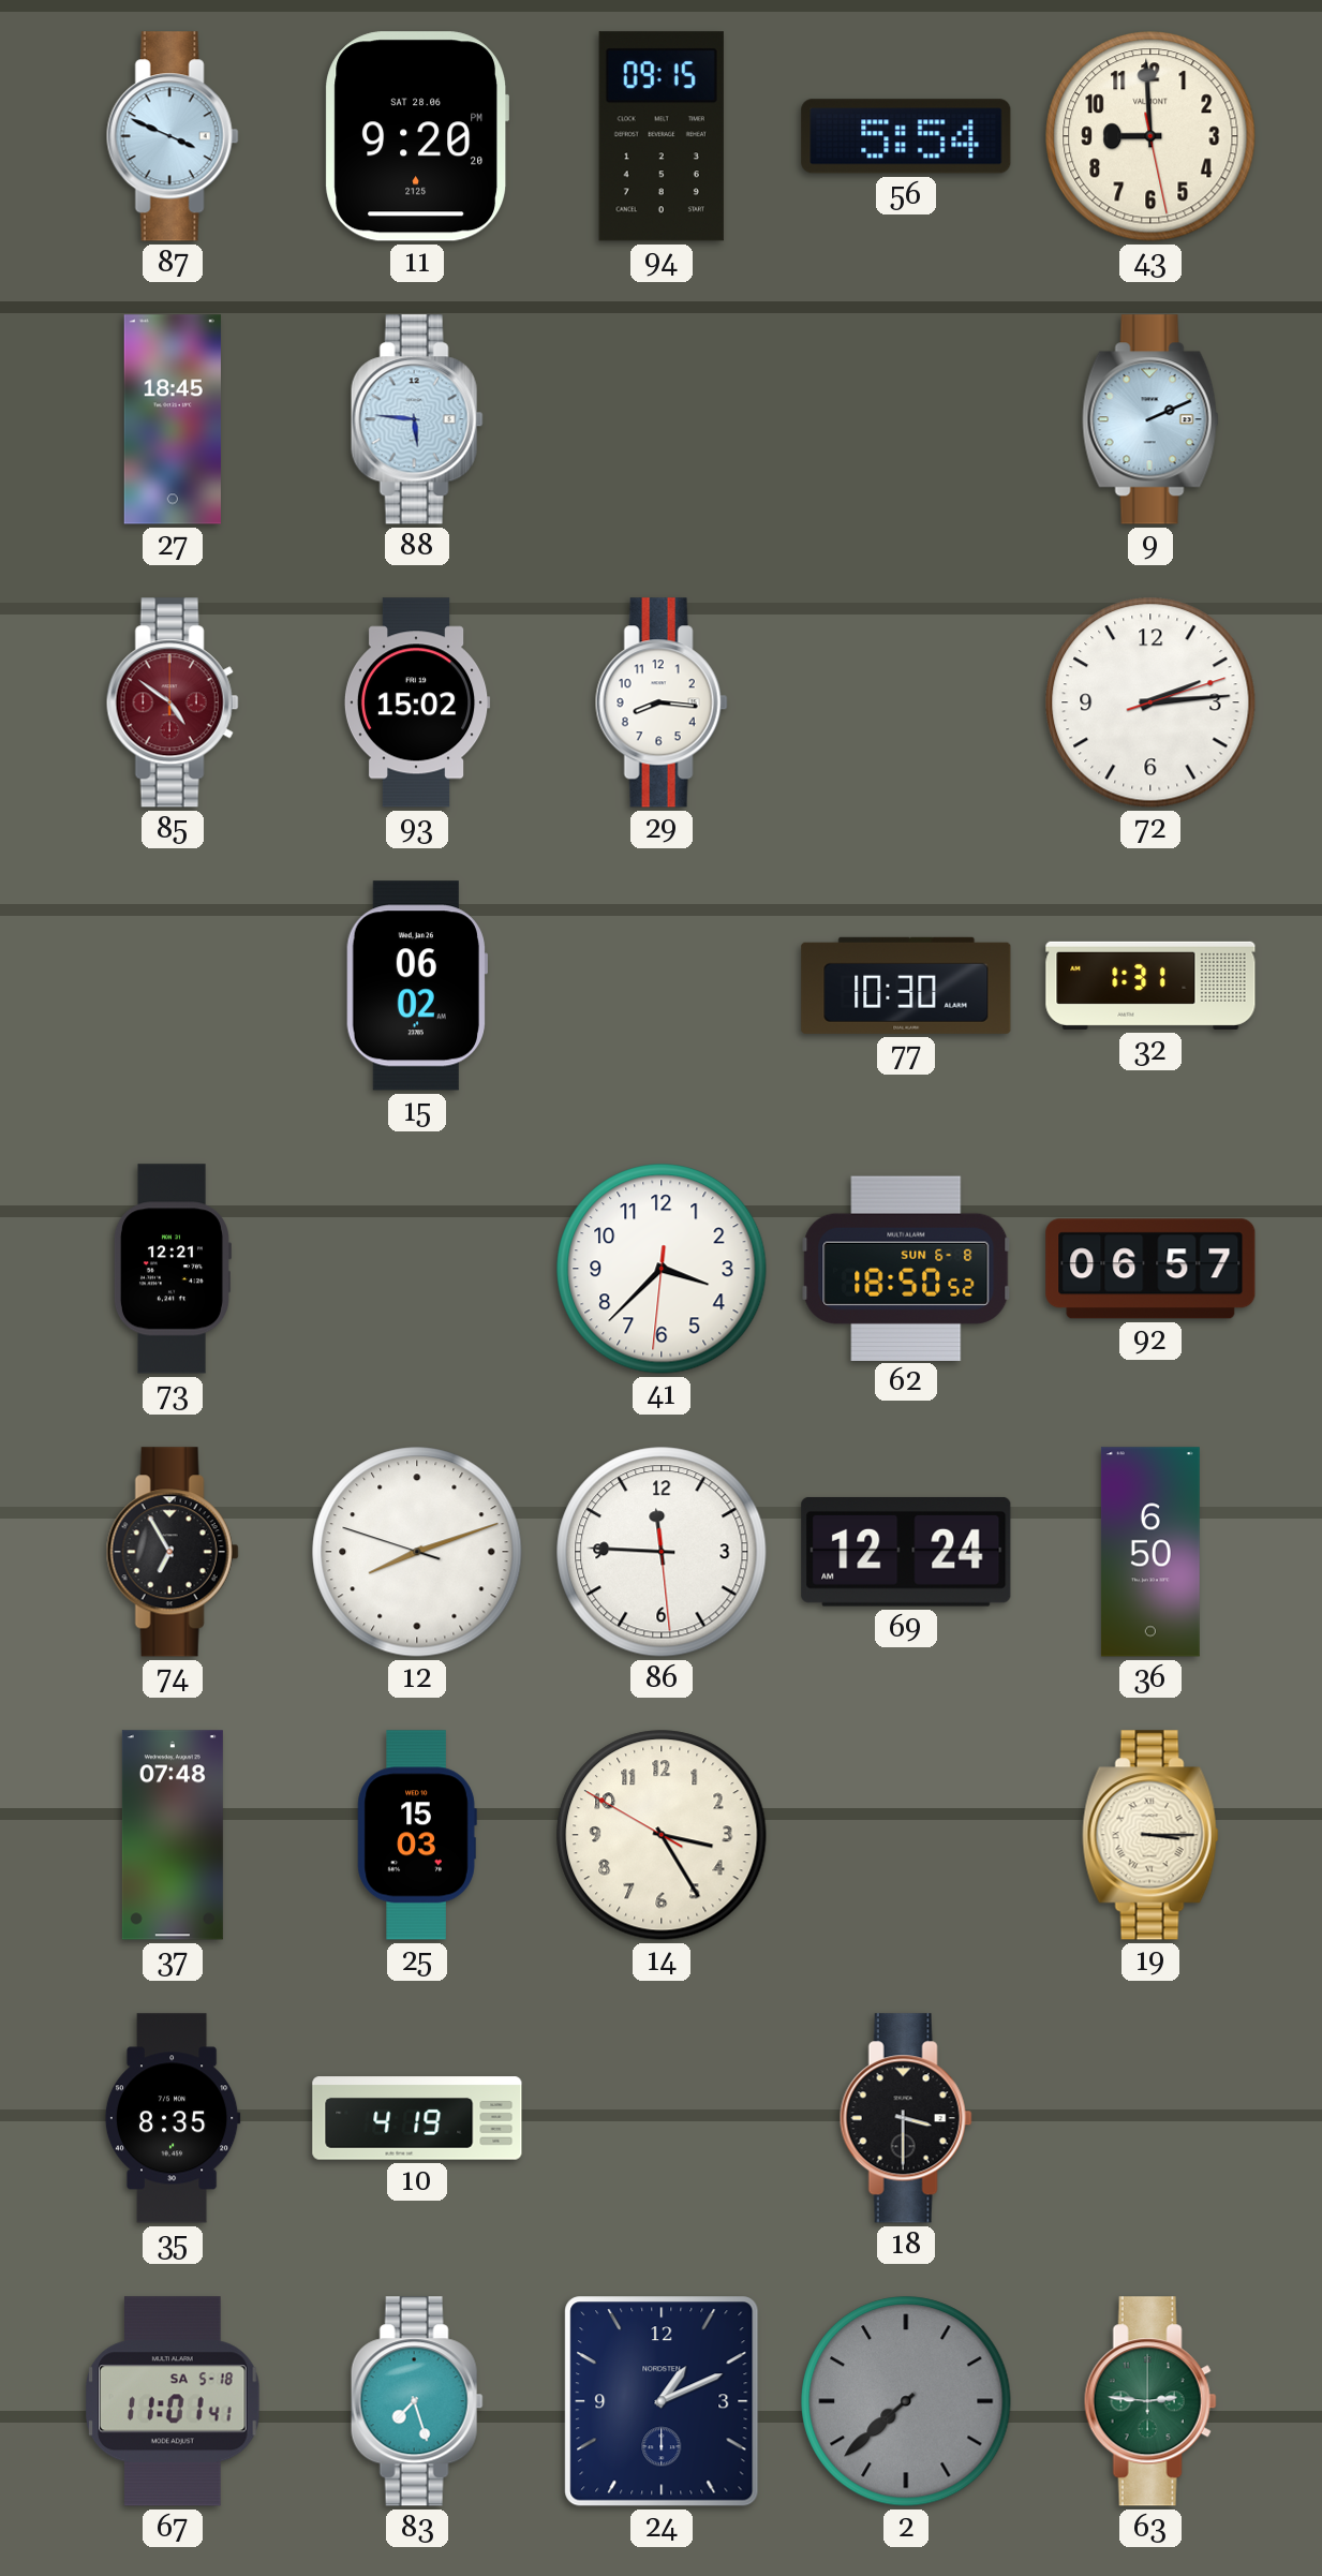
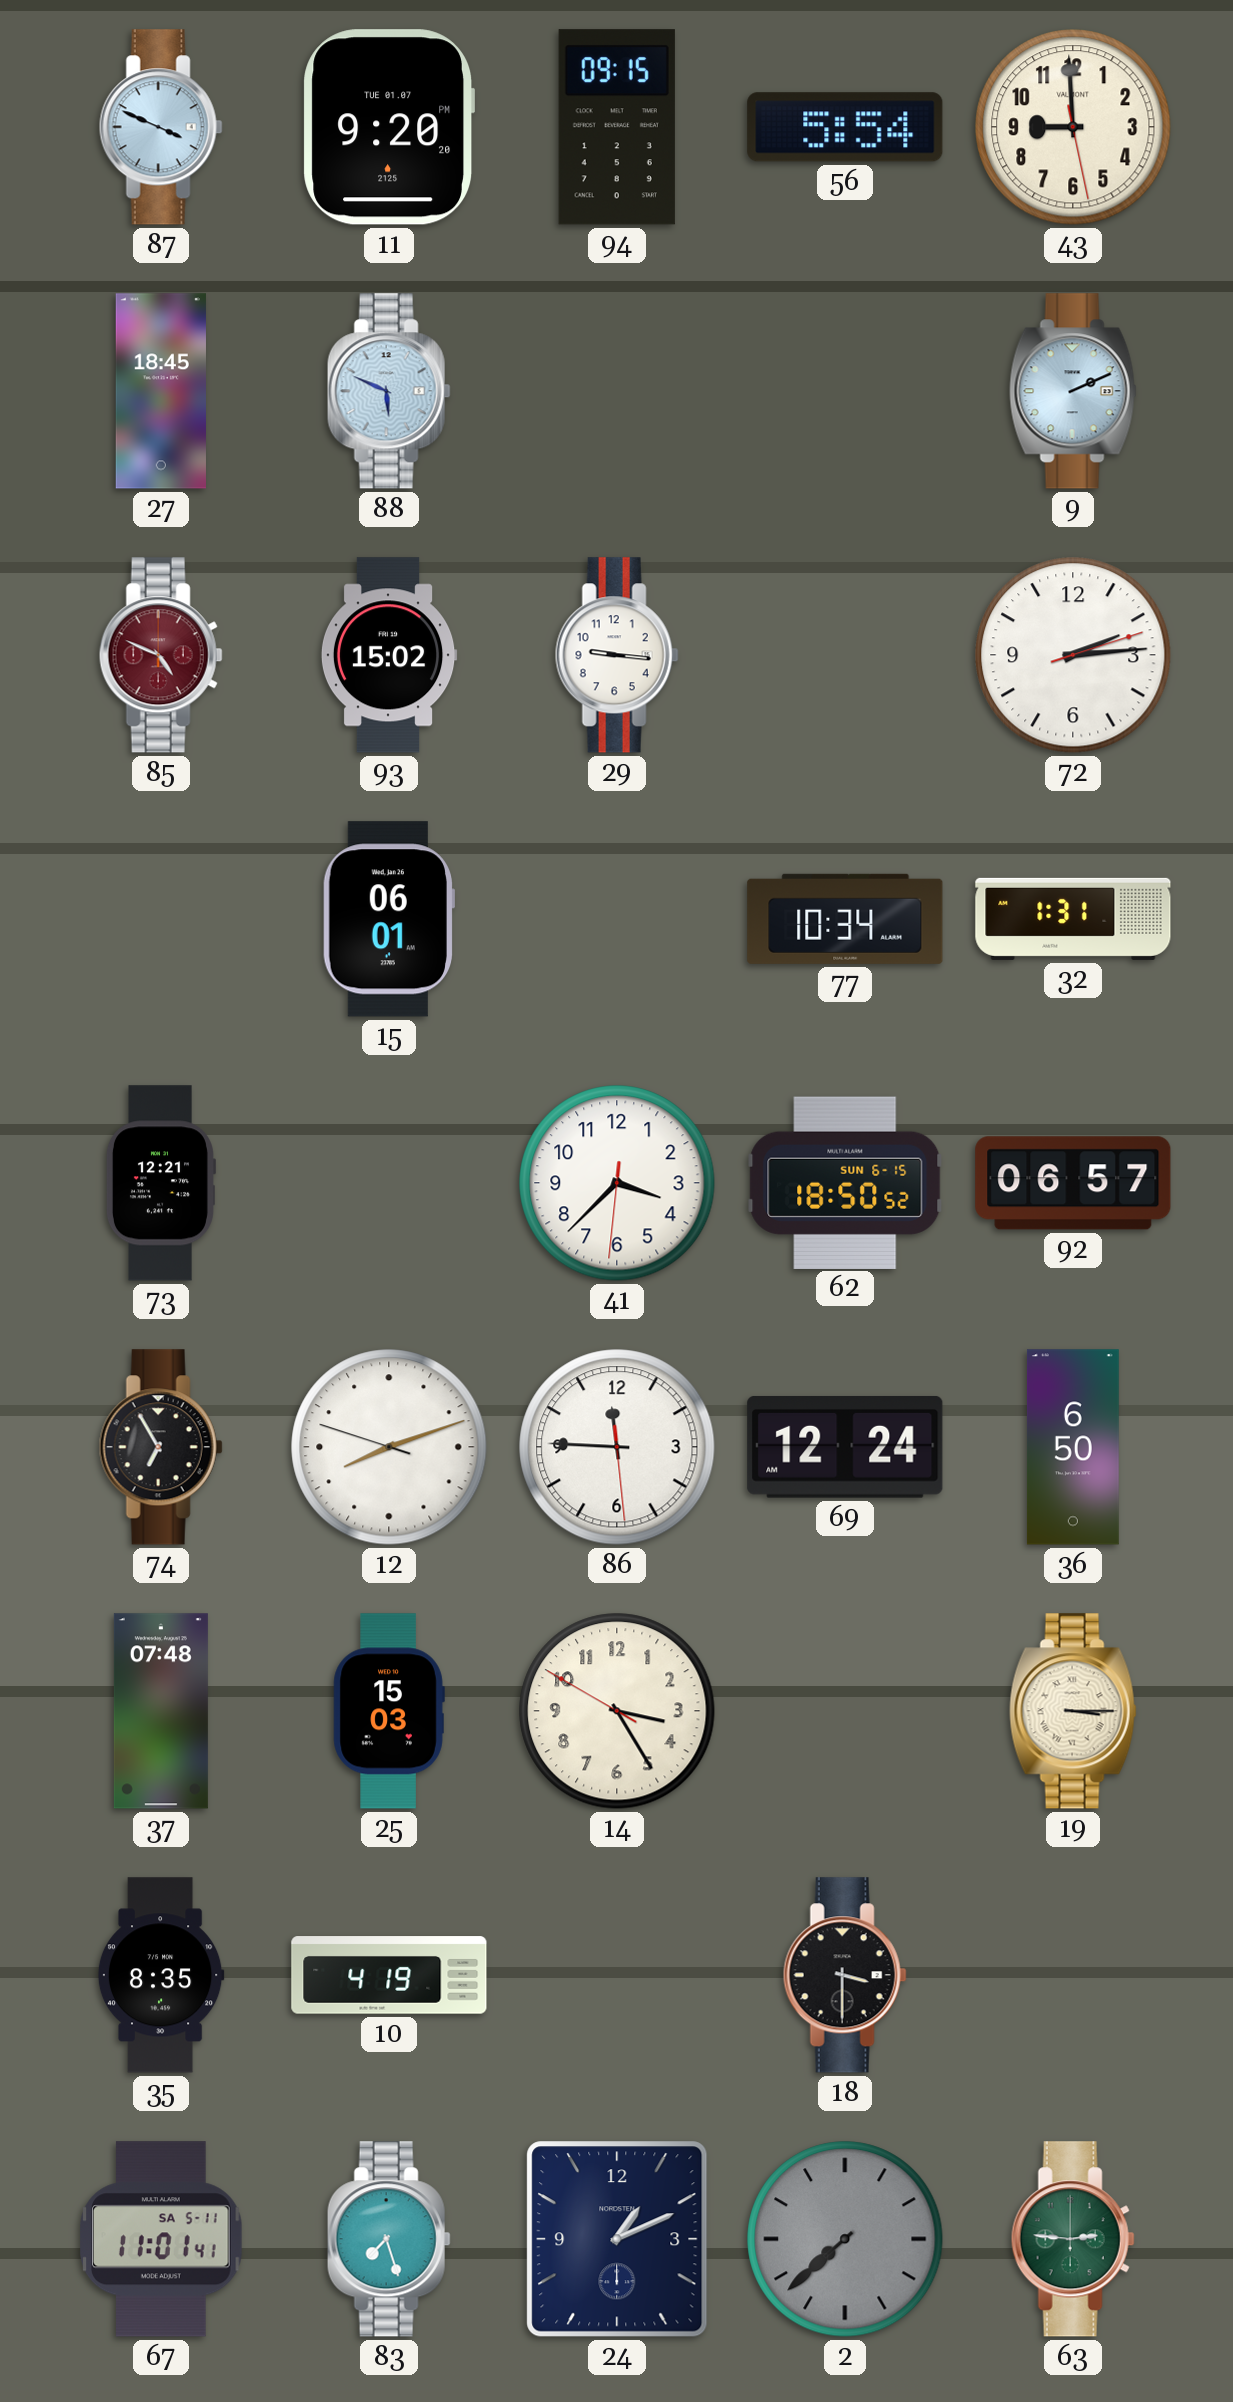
11 date: SAT 28.06 -> TUE 01.07 (388, 127)
88: 5:46 -> 5:49 (389, 391)
85: 4:51 -> 4:49 (161, 655)
29: 8:16 -> 9:16 (617, 655)
15: 06:02 -> 06:01 (388, 919)
77: 10:30 -> 10:34 (845, 919)
62 date: SUN 6-8 -> SUN 6-15 (845, 1182)
67 date: SA 5-18 -> SA 5-11 (161, 2239)
